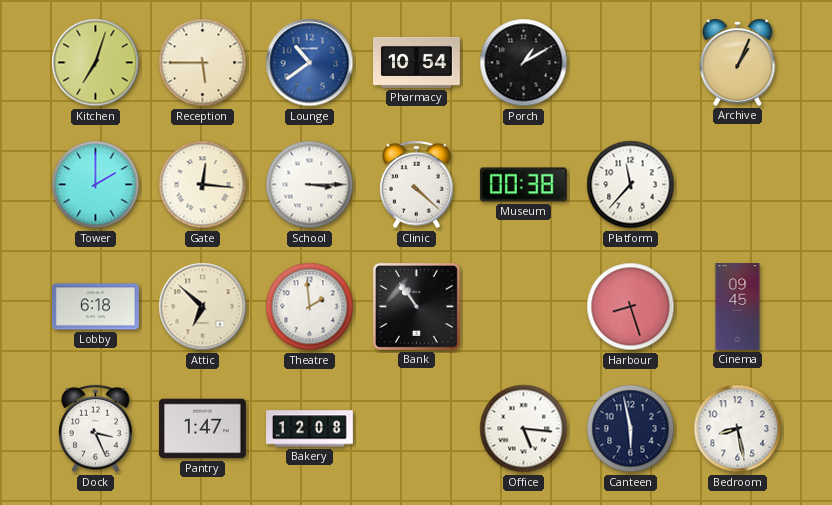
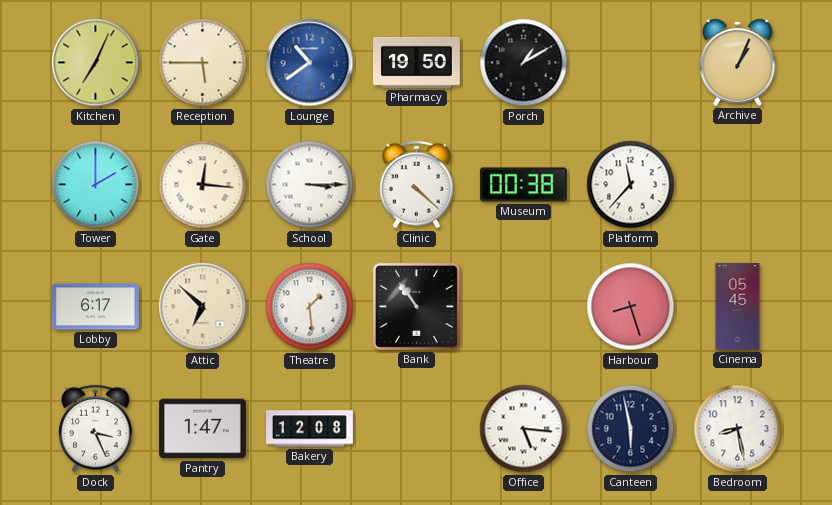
Kitchen: 7:03 -> 7:04 (96, 63)
Pharmacy: 10:54 -> 19:50 (417, 62)
Lobby: 6:18 -> 6:17 (96, 307)
Theatre: 1:59 -> 1:29 (310, 307)
Cinema: 09:45 -> 05:45 (738, 307)
